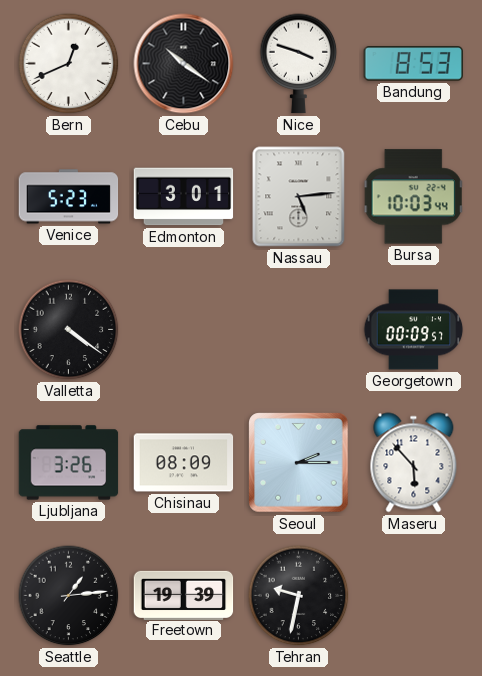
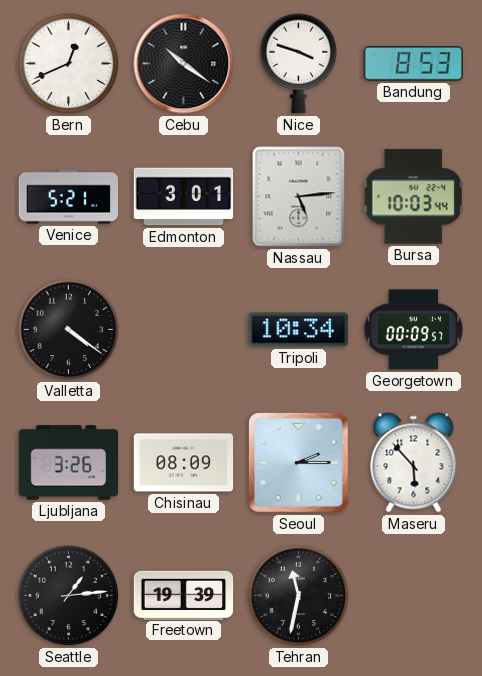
Venice: 5:23 -> 5:21 (69, 197)
Tripoli: none -> 10:34 (299, 330)
Tehran: 9:32 -> 11:32 (299, 596)
